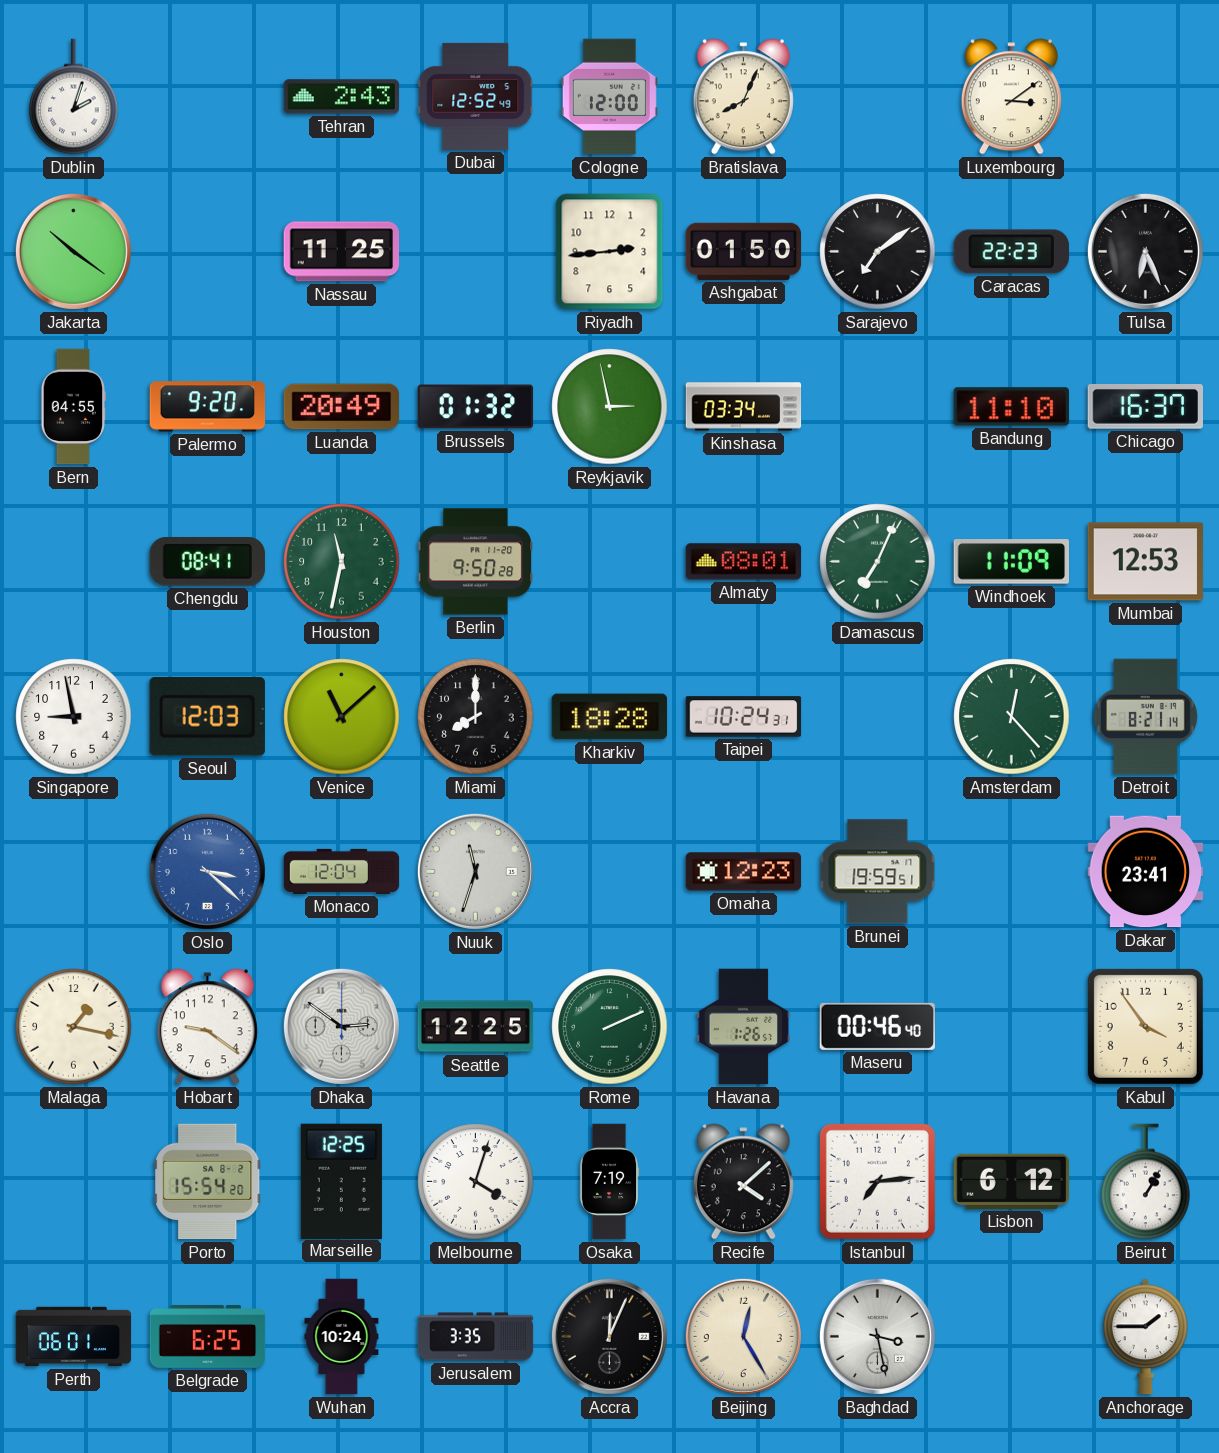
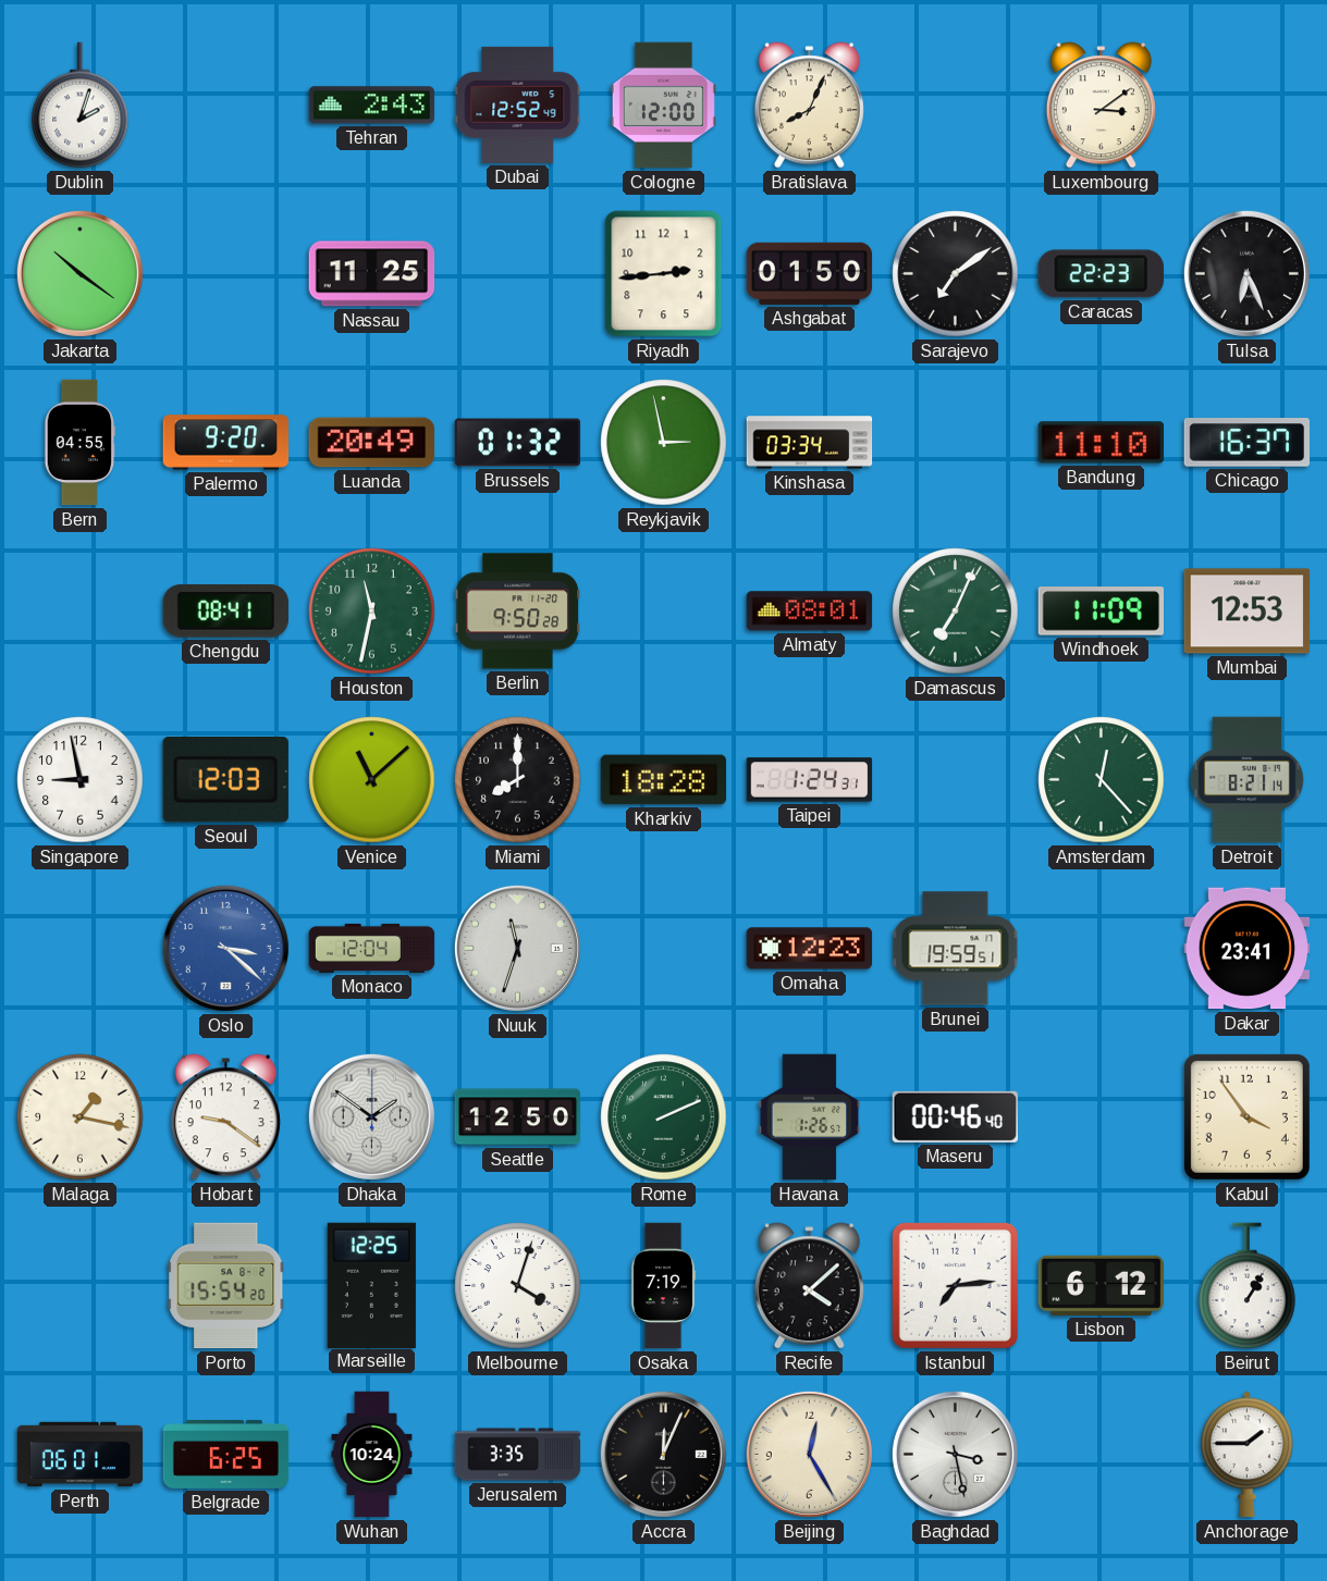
Taipei: 10:24 -> 1:24 (810, 780)
Dhaka: 2:51 -> 1:51 (371, 1116)
Seattle: 12:25 -> 12:50 (518, 1117)
